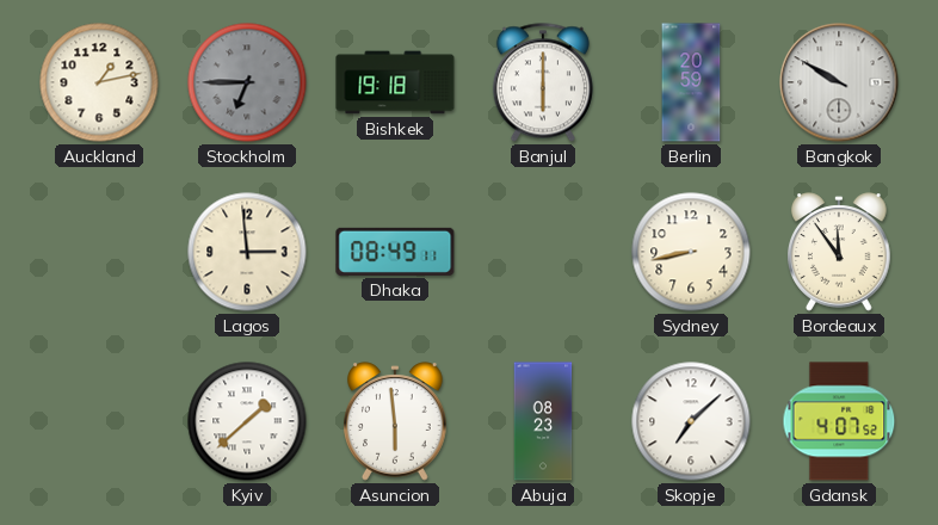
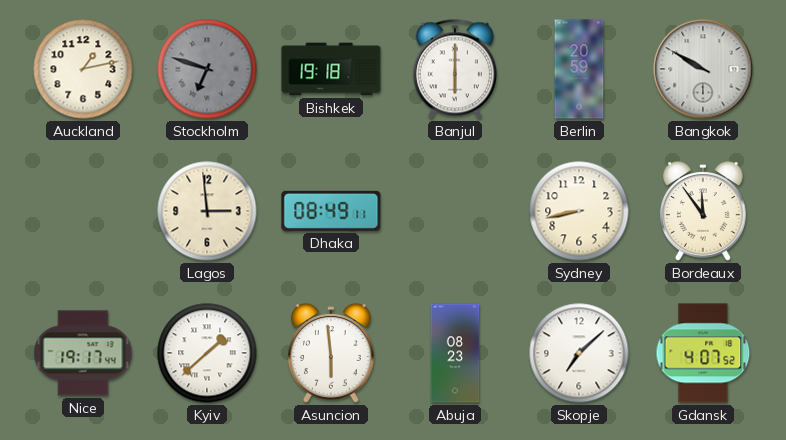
Stockholm: 6:45 -> 6:48 (207, 69)
Nice: none -> 19:17 (83, 353)
